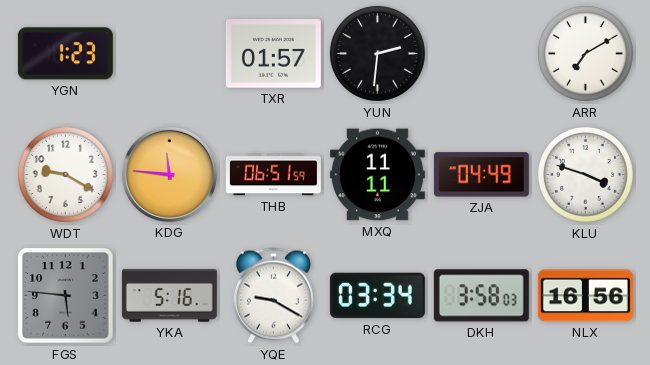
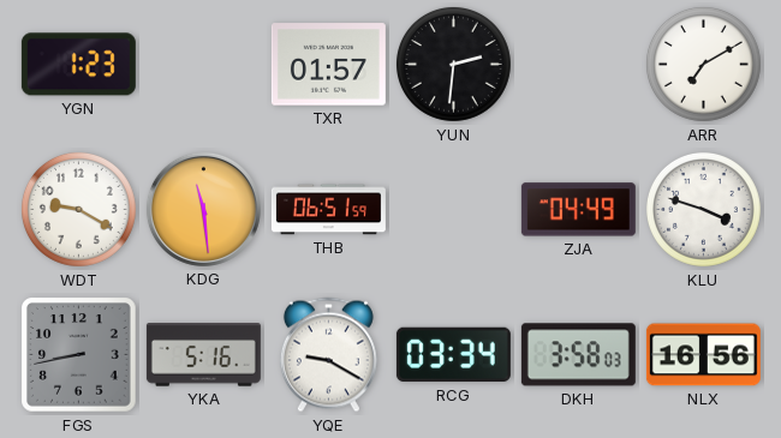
KDG: 11:46 -> 11:29 (203, 209)
MXQ: 11:11 -> none (377, 175)
FGS: 5:46 -> 8:43 (79, 355)
